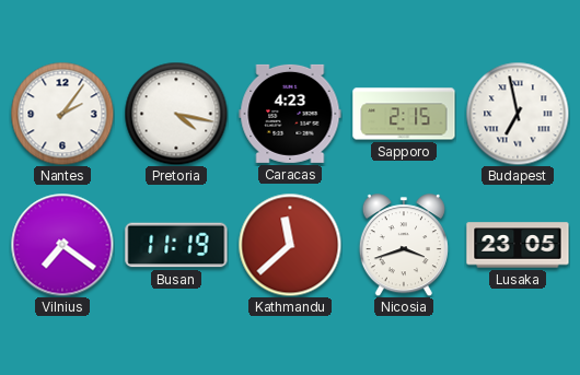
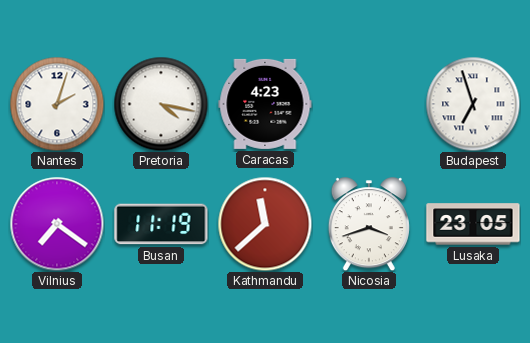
Nantes: 2:06 -> 2:03 (57, 104)
Sapporo: 2:15 -> none (404, 114)
Budapest: 6:58 -> 6:57 (473, 104)
